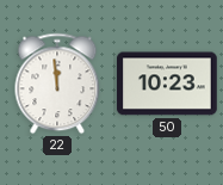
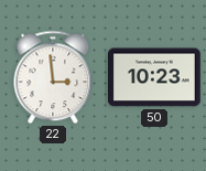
22: 11:59 -> 2:59 (53, 77)
